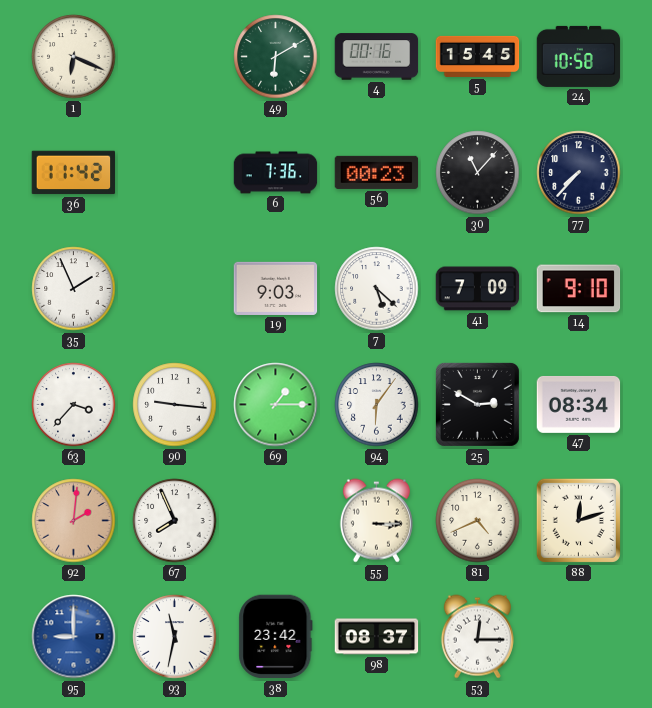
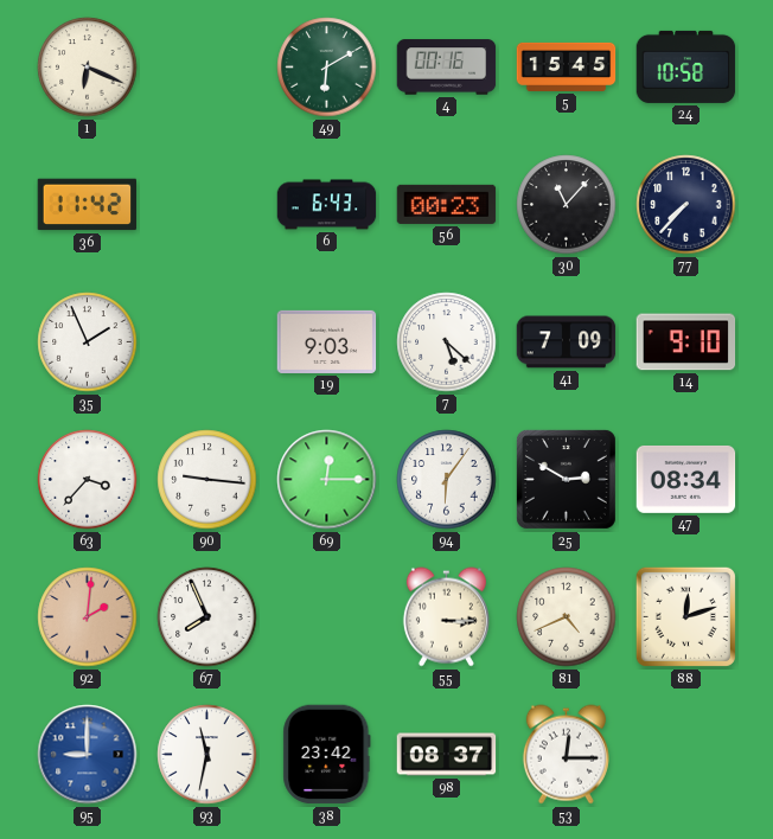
6: 7:36 -> 6:43 (327, 205)
69: 1:15 -> 12:15 (327, 480)
